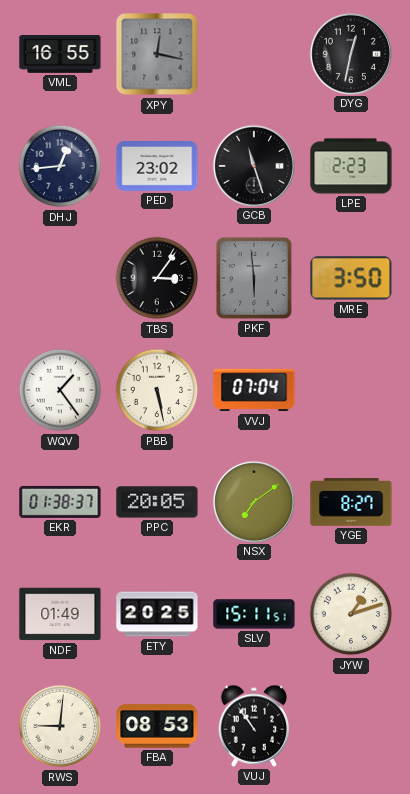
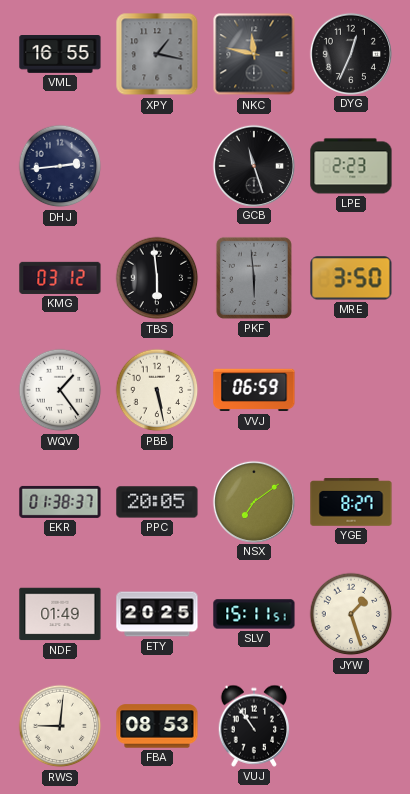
XPY: 12:17 -> 1:17 (157, 54)
NKC: none -> 11:47 (254, 54)
DYG: 12:32 -> 12:34 (350, 53)
DHJ: 12:44 -> 2:44 (60, 166)
PED: 23:02 -> none (157, 167)
KMG: none -> 03:12 (60, 278)
TBS: 3:06 -> 5:59 (157, 278)
VVJ: 07:04 -> 06:59 (254, 390)
JYW: 1:12 -> 1:27 (351, 614)
